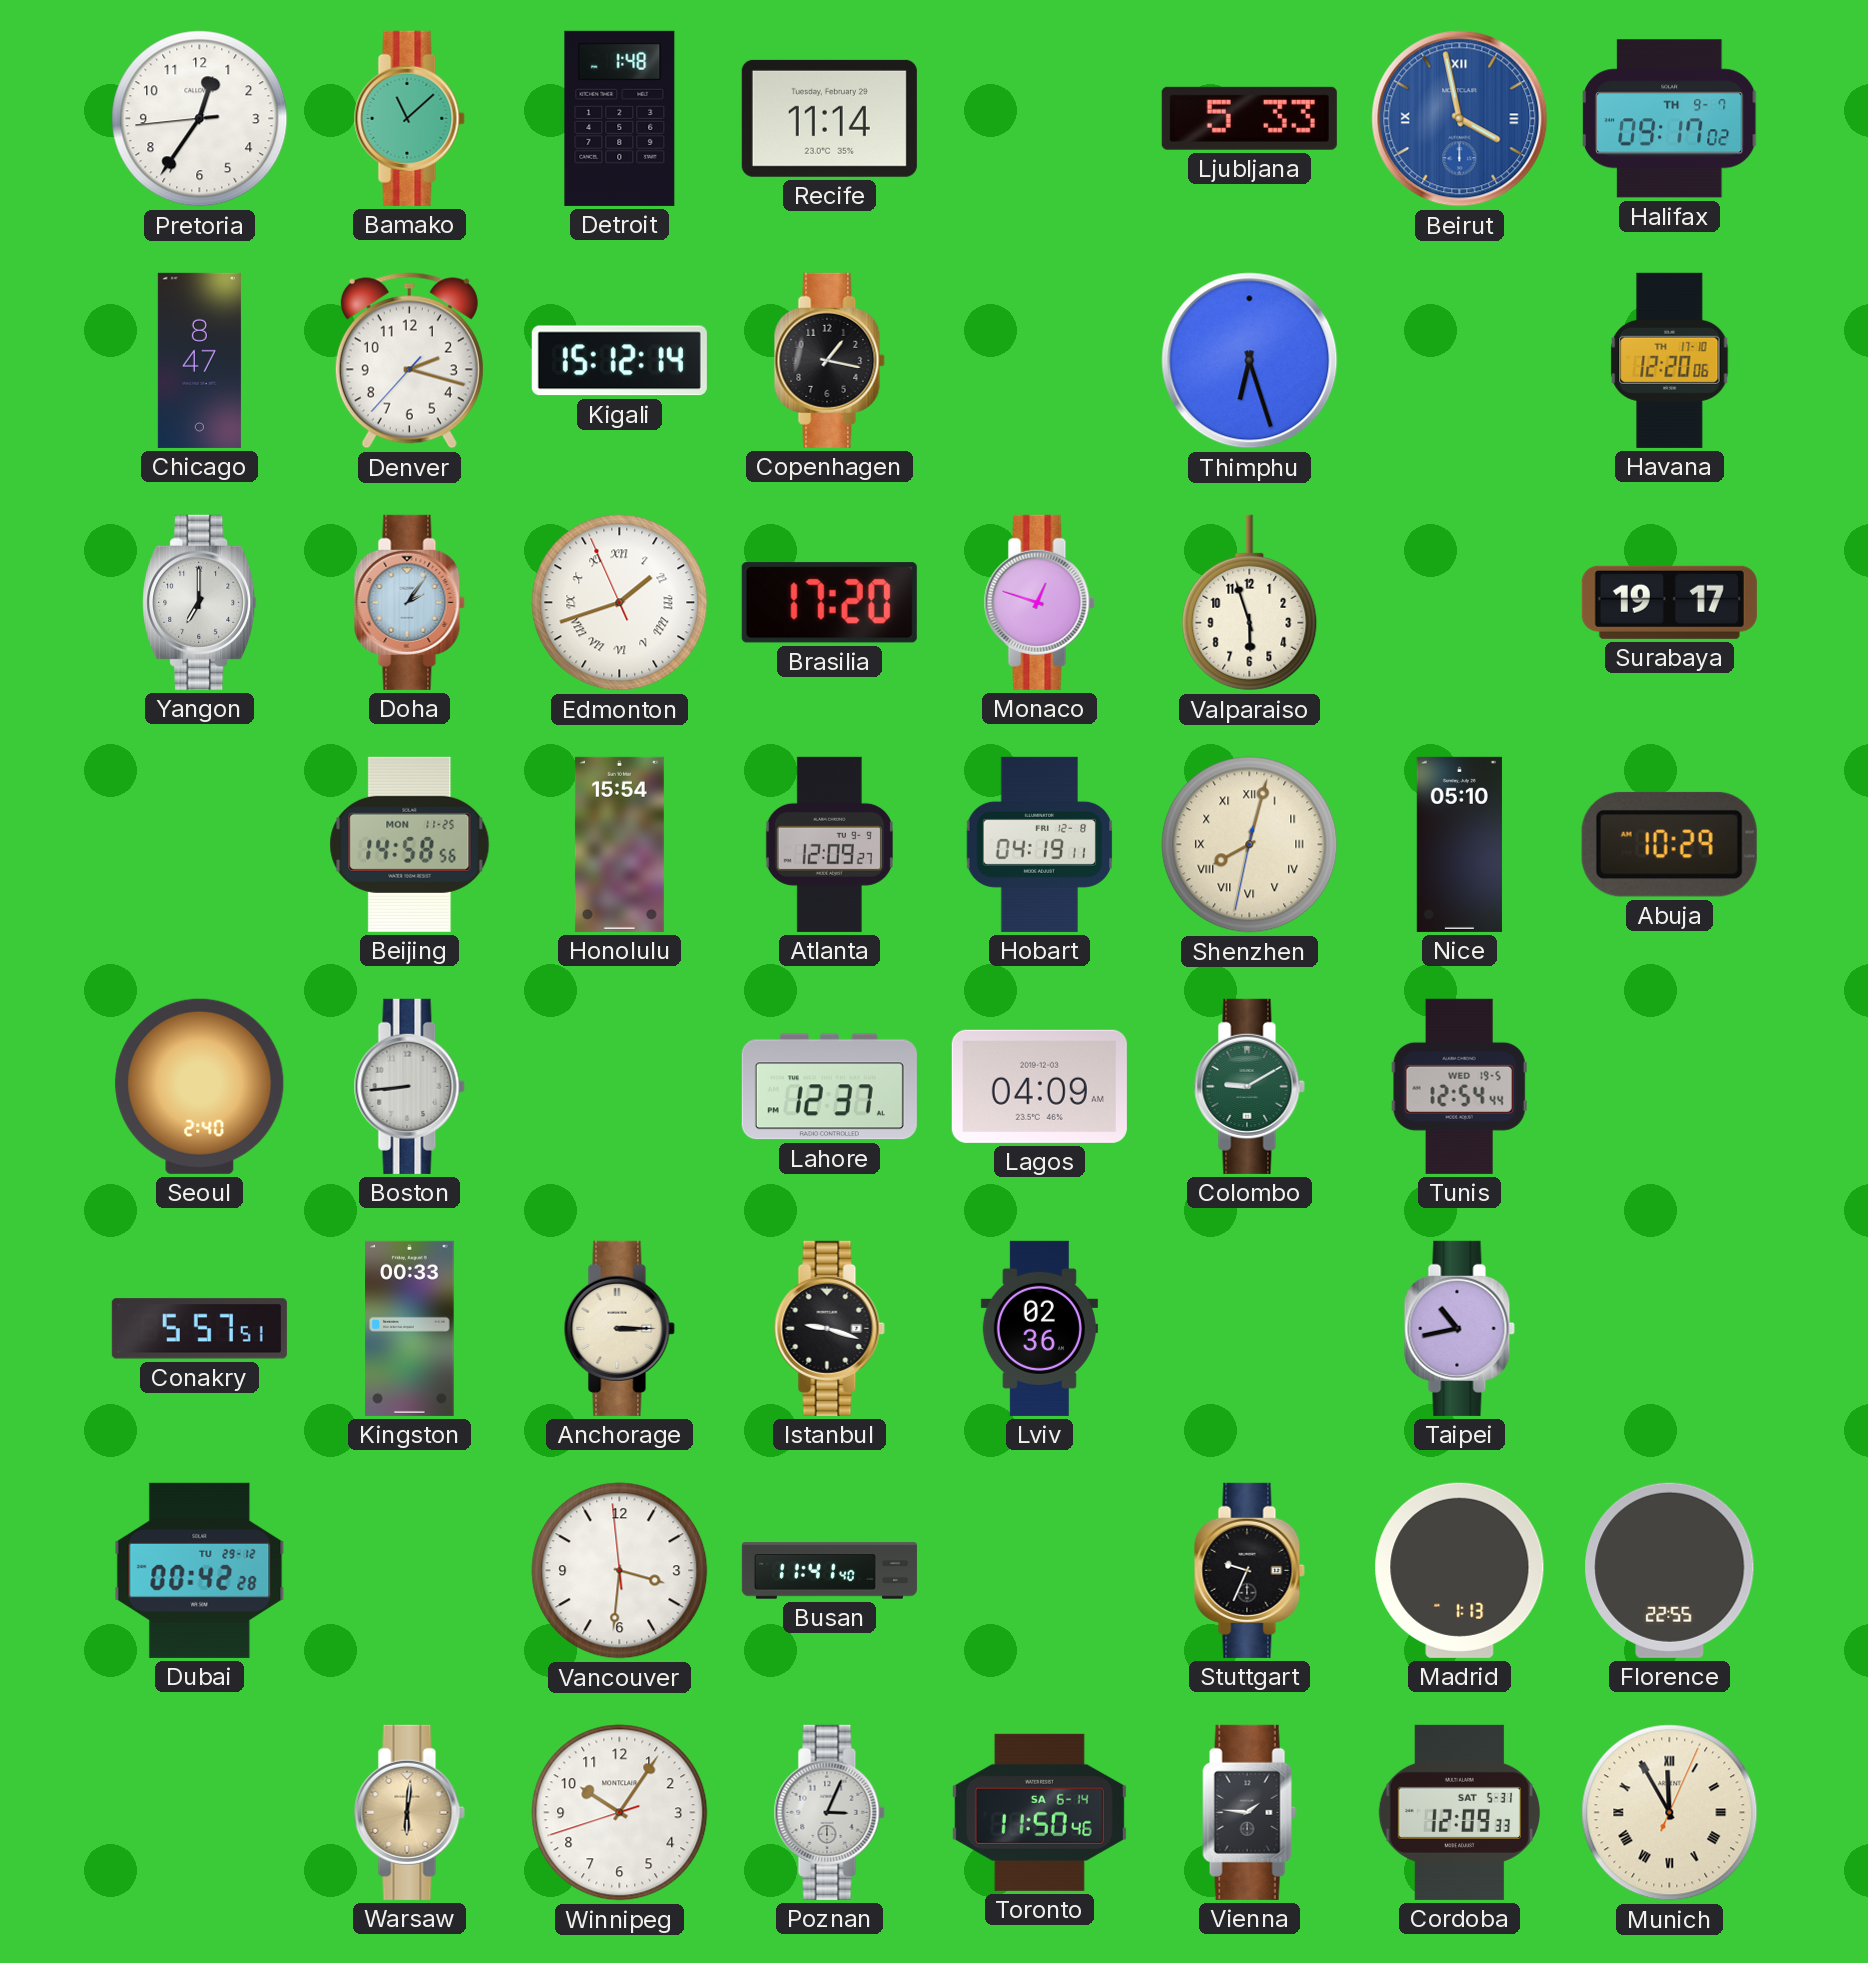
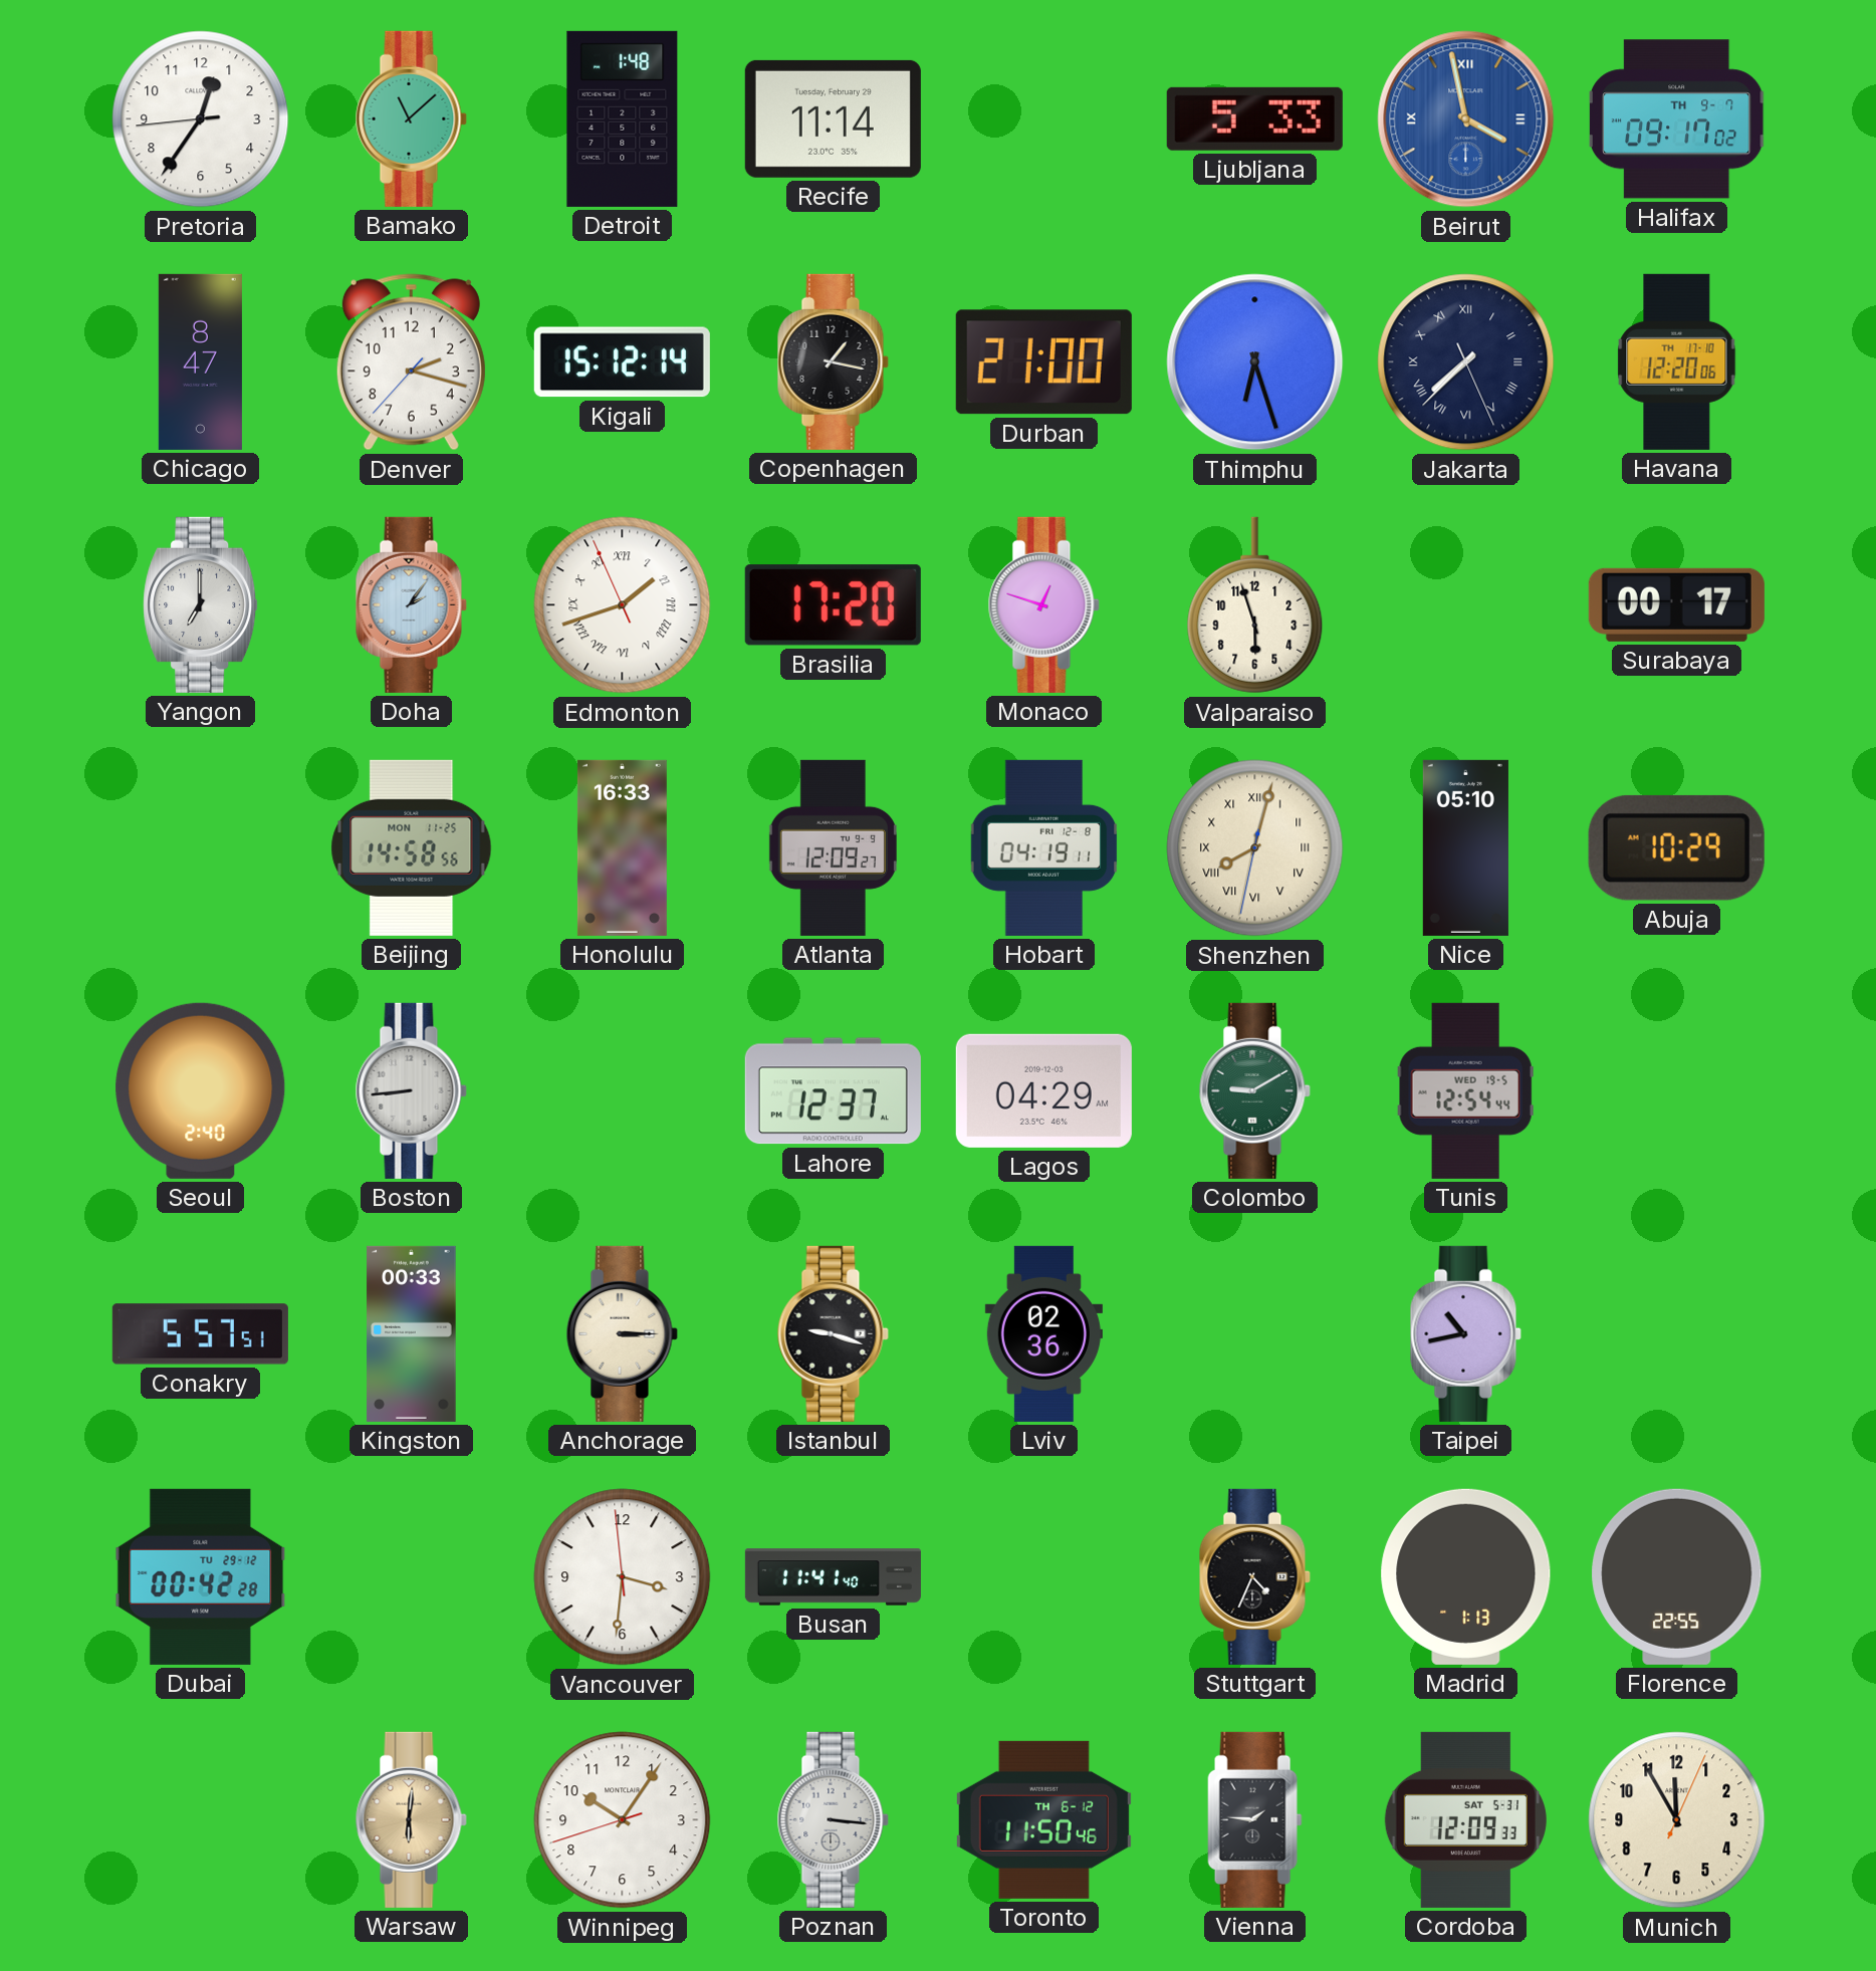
Durban: none -> 21:00 (1043, 362)
Jakarta: none -> 7:37 (1466, 362)
Surabaya: 19:17 -> 00:17 (1676, 604)
Honolulu: 15:54 -> 16:33 (622, 847)
Lagos: 04:09 -> 04:29 (1043, 1090)
Stuttgart: 9:34 -> 4:34 (1254, 1576)
Poznan: 3:04 -> 3:16 (833, 1819)
Toronto date: SA 6-14 -> TH 6-12 (1043, 1819)
Munich numerals: Roman -> Arabic (1677, 1820)
